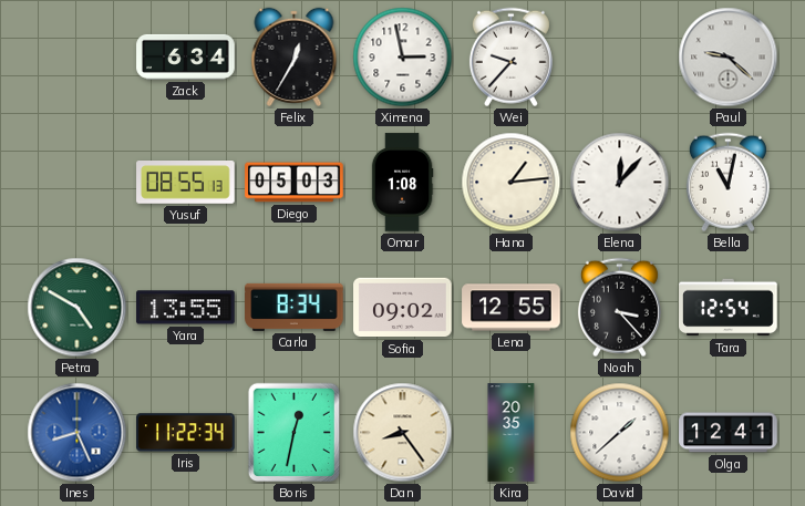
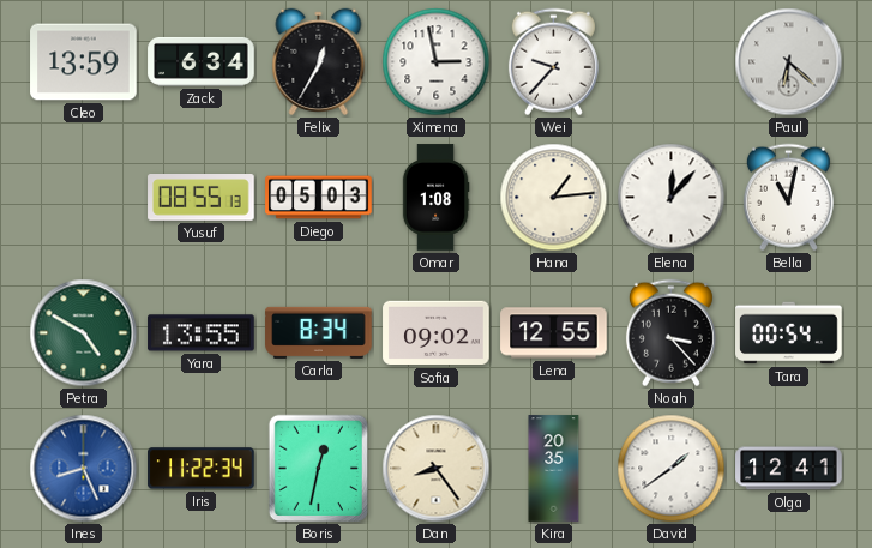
Cleo: none -> 13:59 (84, 62)
Paul: 9:22 -> 6:22 (789, 62)
Tara: 12:54 -> 00:54 (789, 333)
David: 1:38 -> 1:39 (672, 469)
